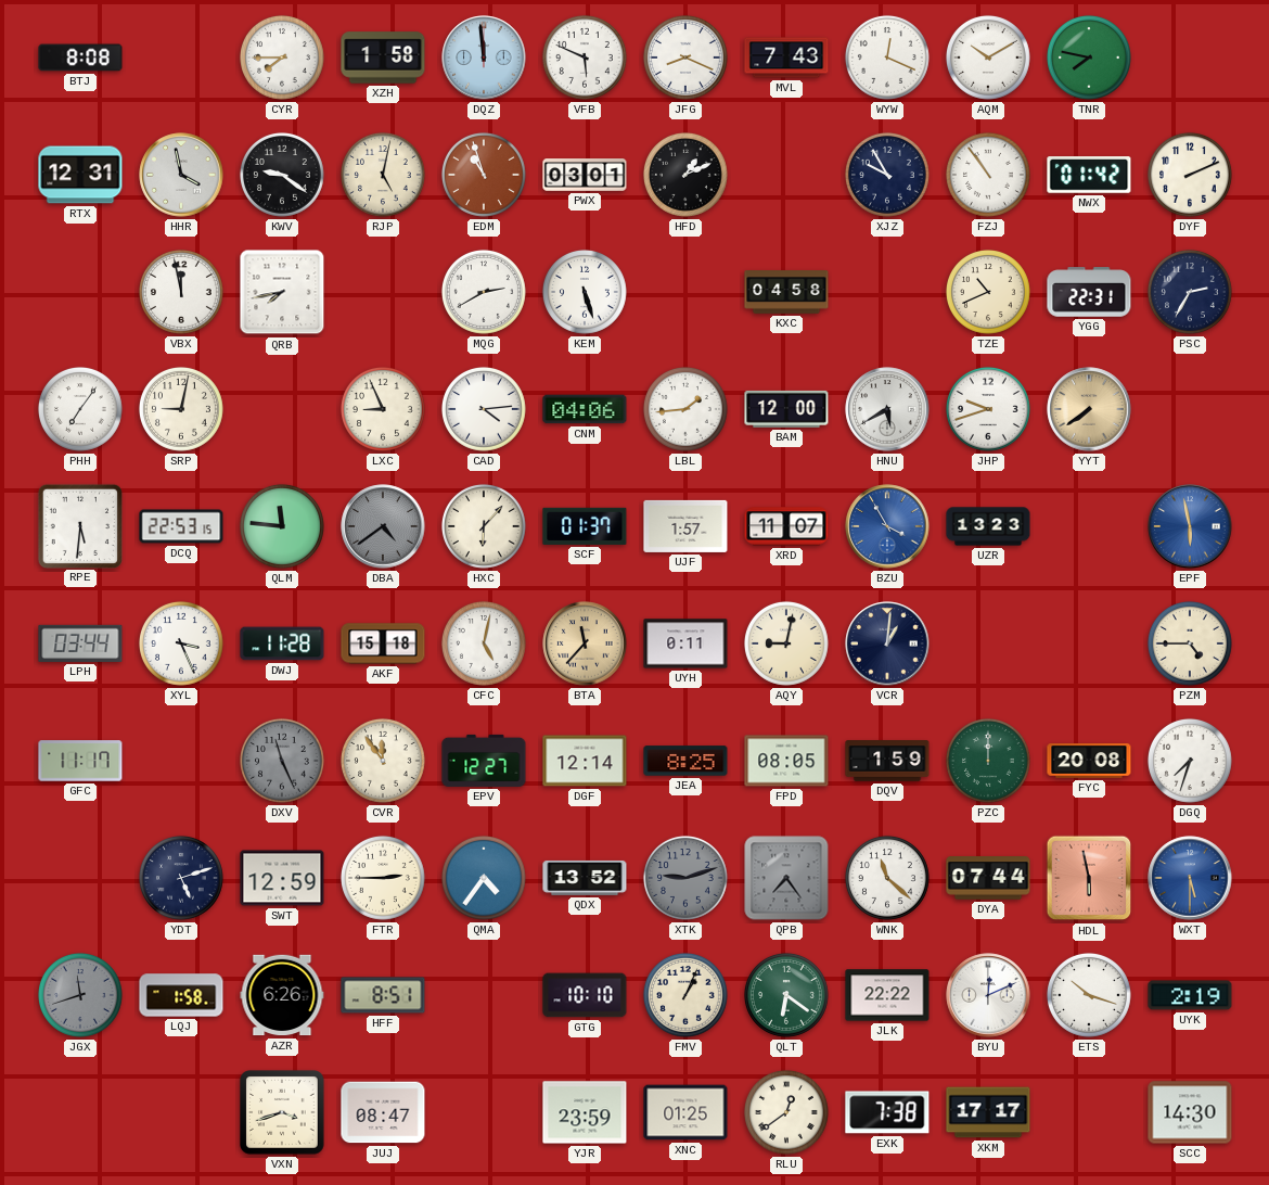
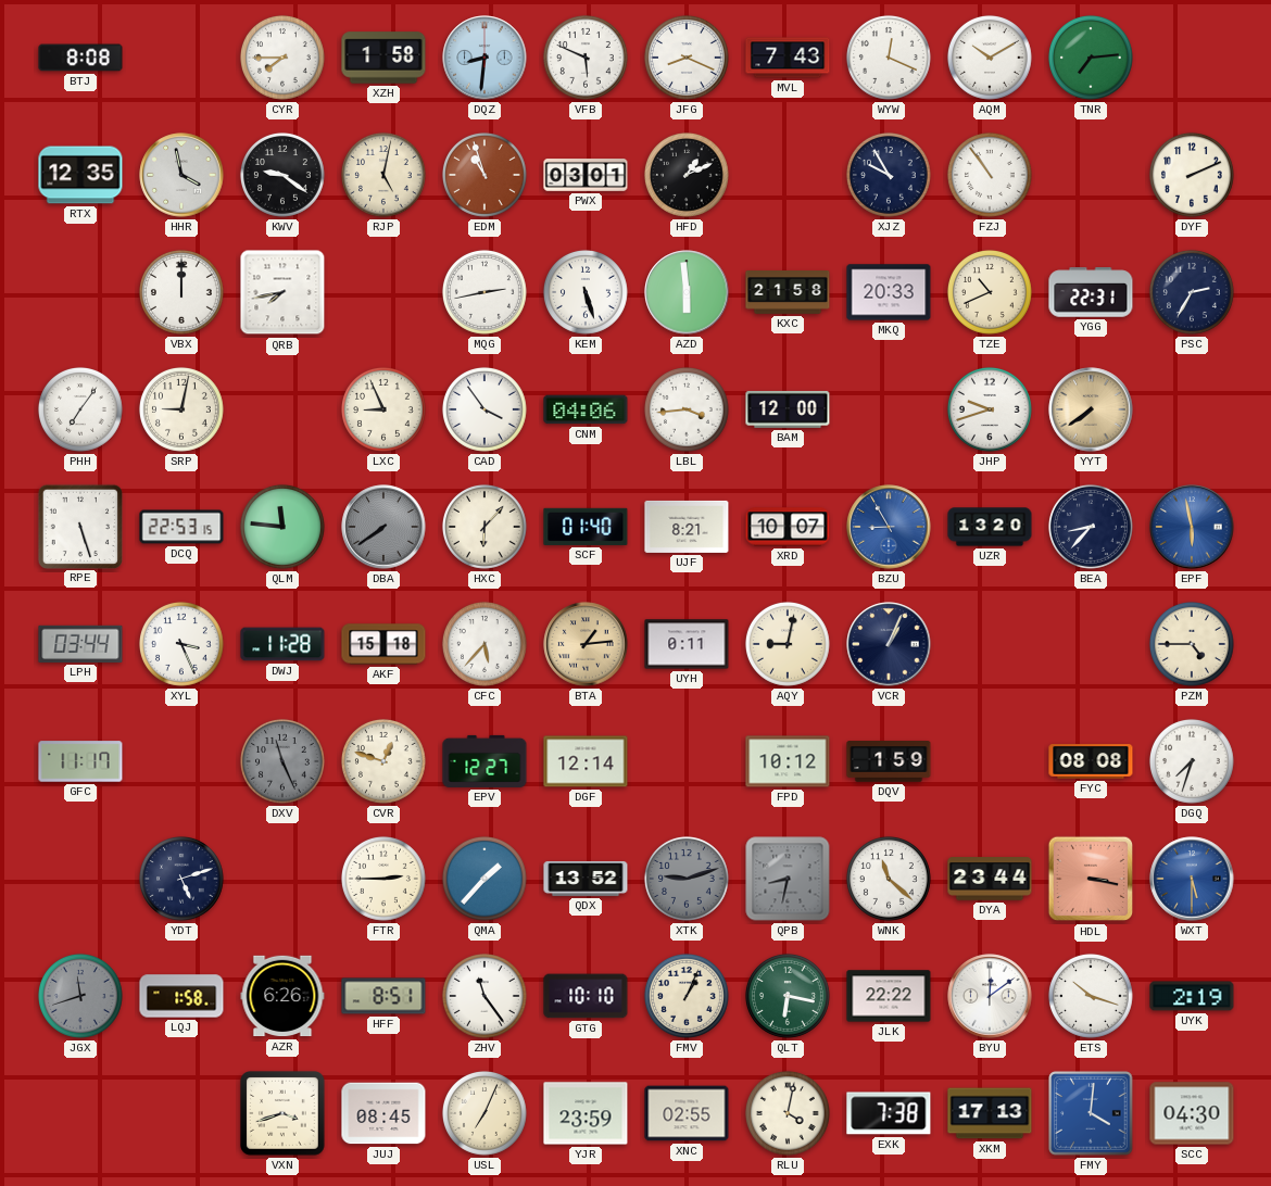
DQZ: 11:59 -> 8:31 (485, 58)
TNR: 7:47 -> 7:14 (1091, 58)
RTX: 12:31 -> 12:35 (80, 175)
NWX: 01:42 -> none (1089, 175)
VBX: 11:58 -> 12:00 (181, 292)
MQG: 2:40 -> 2:43 (485, 292)
AZD: none -> 5:59 (687, 292)
KXC: 04:58 -> 21:58 (788, 293)
MKQ: none -> 20:33 (889, 292)
CAD: 4:14 -> 3:54 (485, 409)
LBL: 1:44 -> 3:44 (687, 409)
HNU: 5:40 -> none (887, 409)
RPE: 5:31 -> 5:27 (79, 526)
DBA: 4:39 -> 7:39 (383, 527)
SCF: 01:37 -> 01:40 (586, 527)
UJF: 1:57 -> 8:21 (687, 527)
XRD: 11:07 -> 10:07 (788, 527)
BZU: 3:55 -> 8:55 (889, 527)
UZR: 13:23 -> 13:20 (990, 527)
BEA: none -> 8:37 (1091, 527)
CFC: 5:02 -> 5:37 (485, 644)
BTA: 11:37 -> 1:14 (586, 644)
VCR: 1:01 -> 1:04 (889, 644)
CVR: 11:54 -> 12:48 (383, 761)
JEA: 8:25 -> none (685, 761)
FPD: 08:05 -> 10:12 (788, 761)
PZC: 12:00 -> none (988, 761)
FYC: 20:08 -> 08:08 (1091, 761)
SWT: 12:59 -> none (282, 878)
QMA: 4:36 -> 1:37 (485, 879)
QPB: 7:24 -> 8:32 (788, 879)
DYA: 07:44 -> 23:44 (990, 879)
HDL: 5:58 -> 3:17 (1091, 879)
ZHV: none -> 11:24 (485, 996)
QLT: 6:21 -> 6:17 (788, 996)
BYU: 12:11 -> 12:09 (990, 996)
JUJ: 08:47 -> 08:45 (383, 1113)
USL: none -> 7:04 (485, 1113)
XNC: 01:25 -> 02:55 (687, 1113)
RLU: 12:39 -> 4:02 (788, 1113)
XKM: 17:17 -> 17:13 (990, 1113)
FMY: none -> 4:01 (1091, 1113)
SCC: 14:30 -> 04:30 (1192, 1113)
